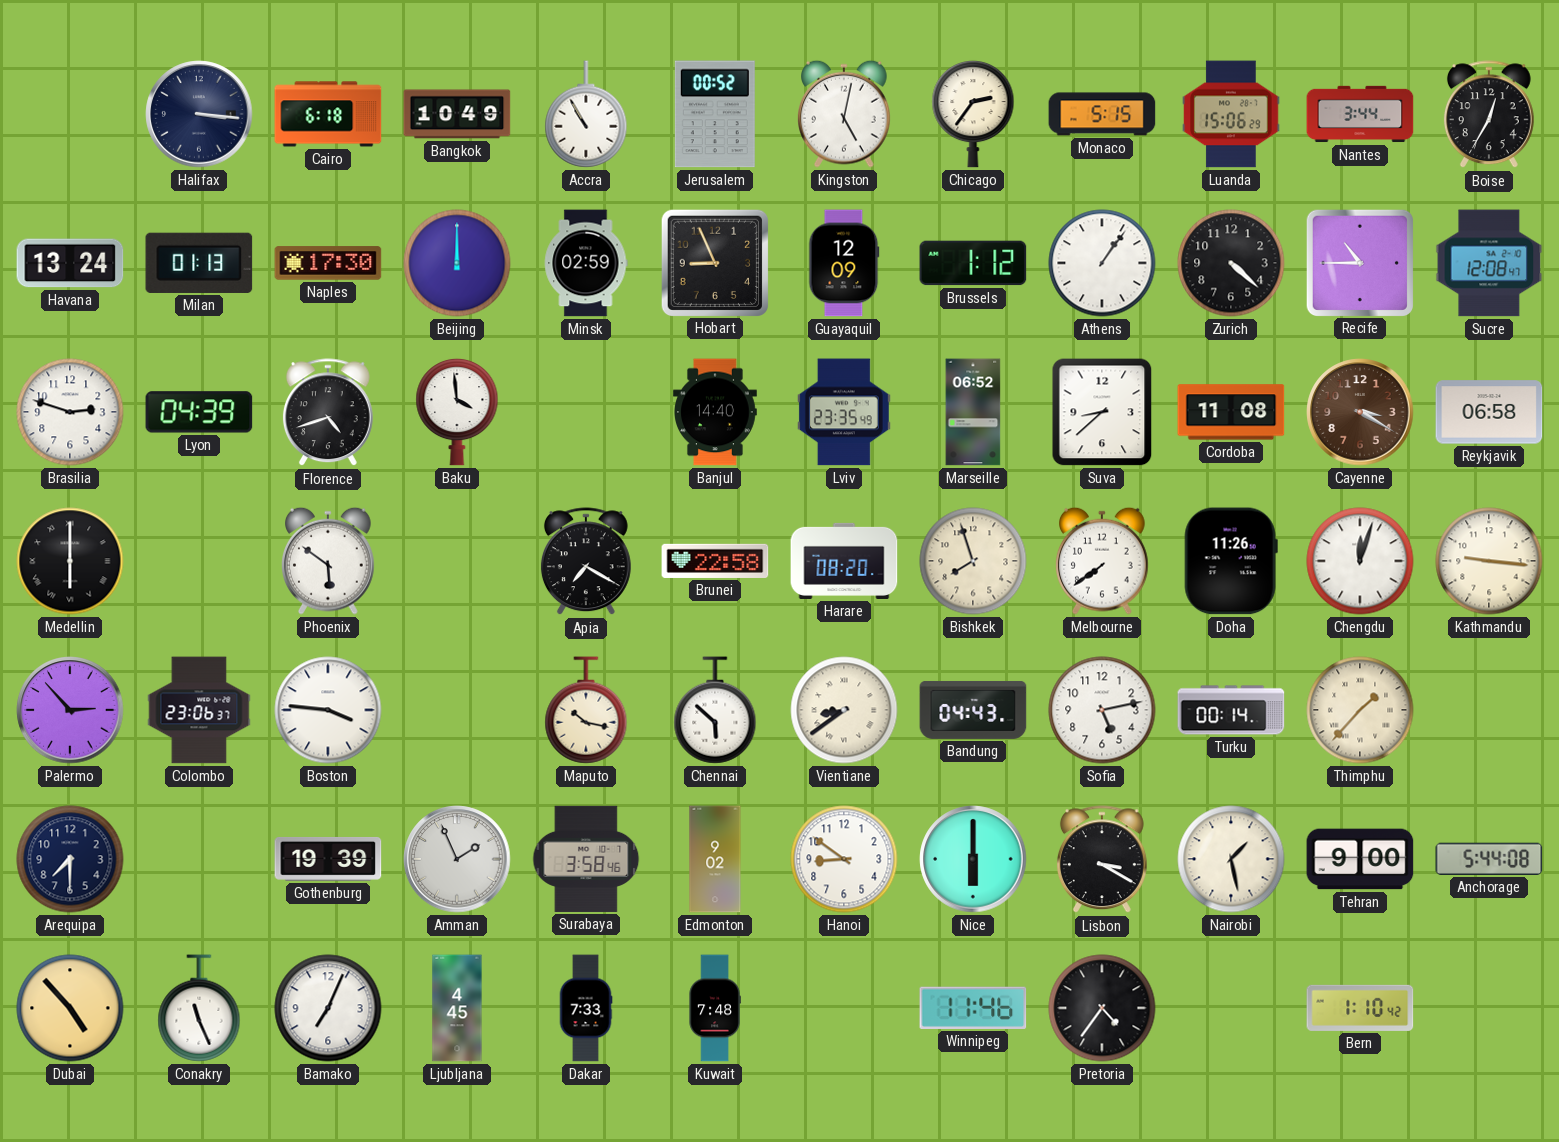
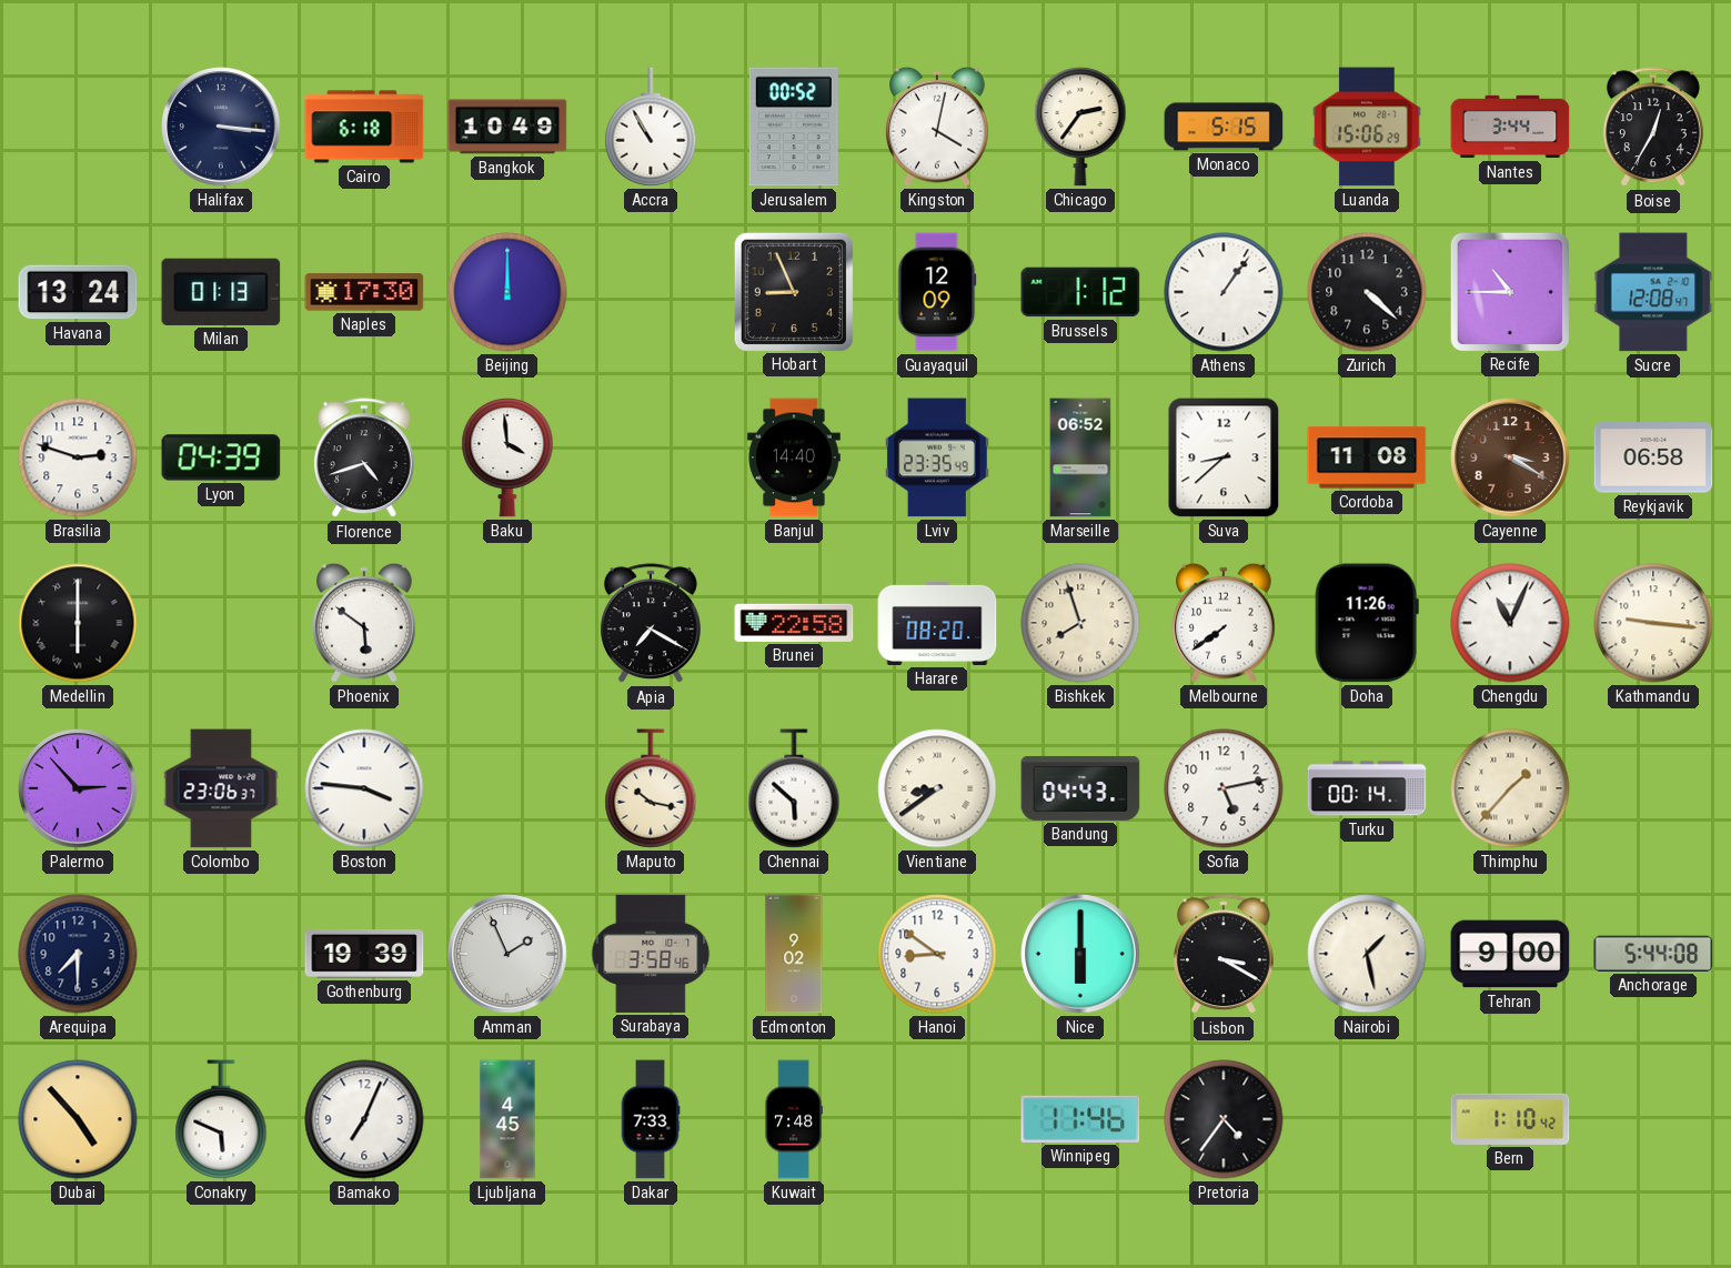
Kingston: 5:02 -> 4:02 (938, 127)
Minsk: 02:59 -> none (586, 263)
Chengdu: 12:03 -> 11:04 (1510, 623)
Conakry: 11:26 -> 5:49 (221, 1119)
